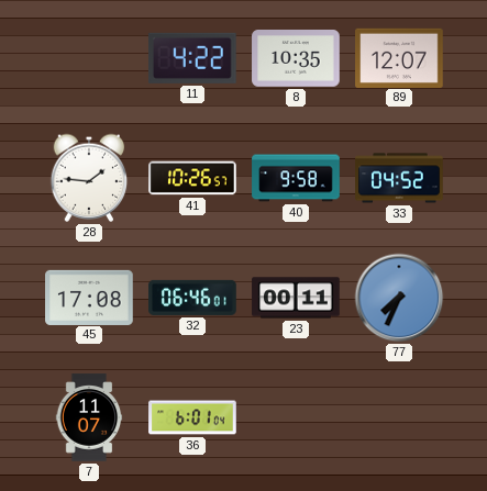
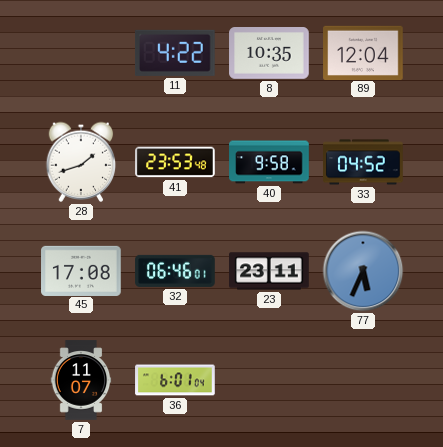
89: 12:07 -> 12:04 (363, 52)
28: 1:46 -> 1:42 (81, 162)
41: 10:26 -> 23:53 (175, 162)
23: 00:11 -> 23:11 (269, 271)
77: 7:34 -> 5:34 (363, 271)
